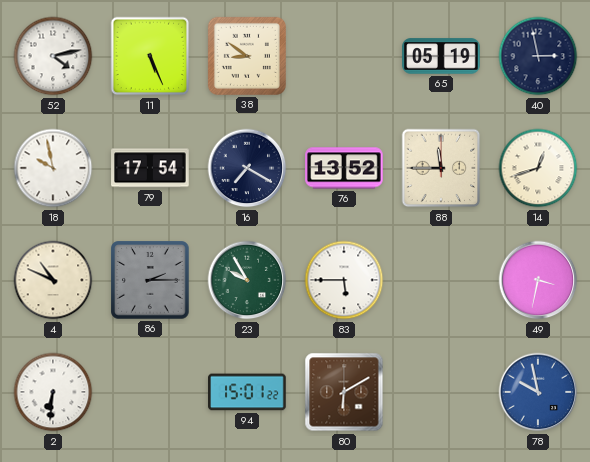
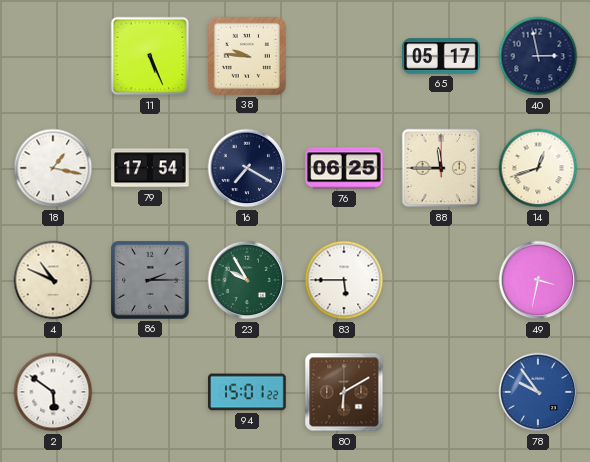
52: 4:13 -> none (53, 56)
38: 8:51 -> 9:46 (247, 56)
65: 05:19 -> 05:17 (441, 56)
18: 9:58 -> 1:17 (53, 168)
76: 13:52 -> 06:25 (344, 168)
2: 6:31 -> 5:51 (53, 392)
78: 9:58 -> 9:54 (538, 392)
